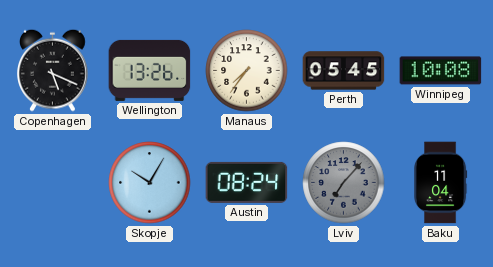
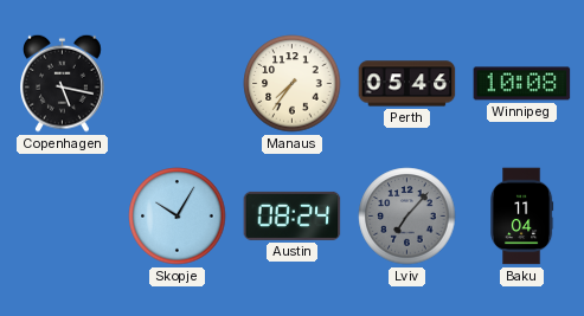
Copenhagen: 5:19 -> 5:17 (63, 83)
Wellington: 13:26 -> none (150, 70)
Perth: 05:45 -> 05:46 (407, 84)
